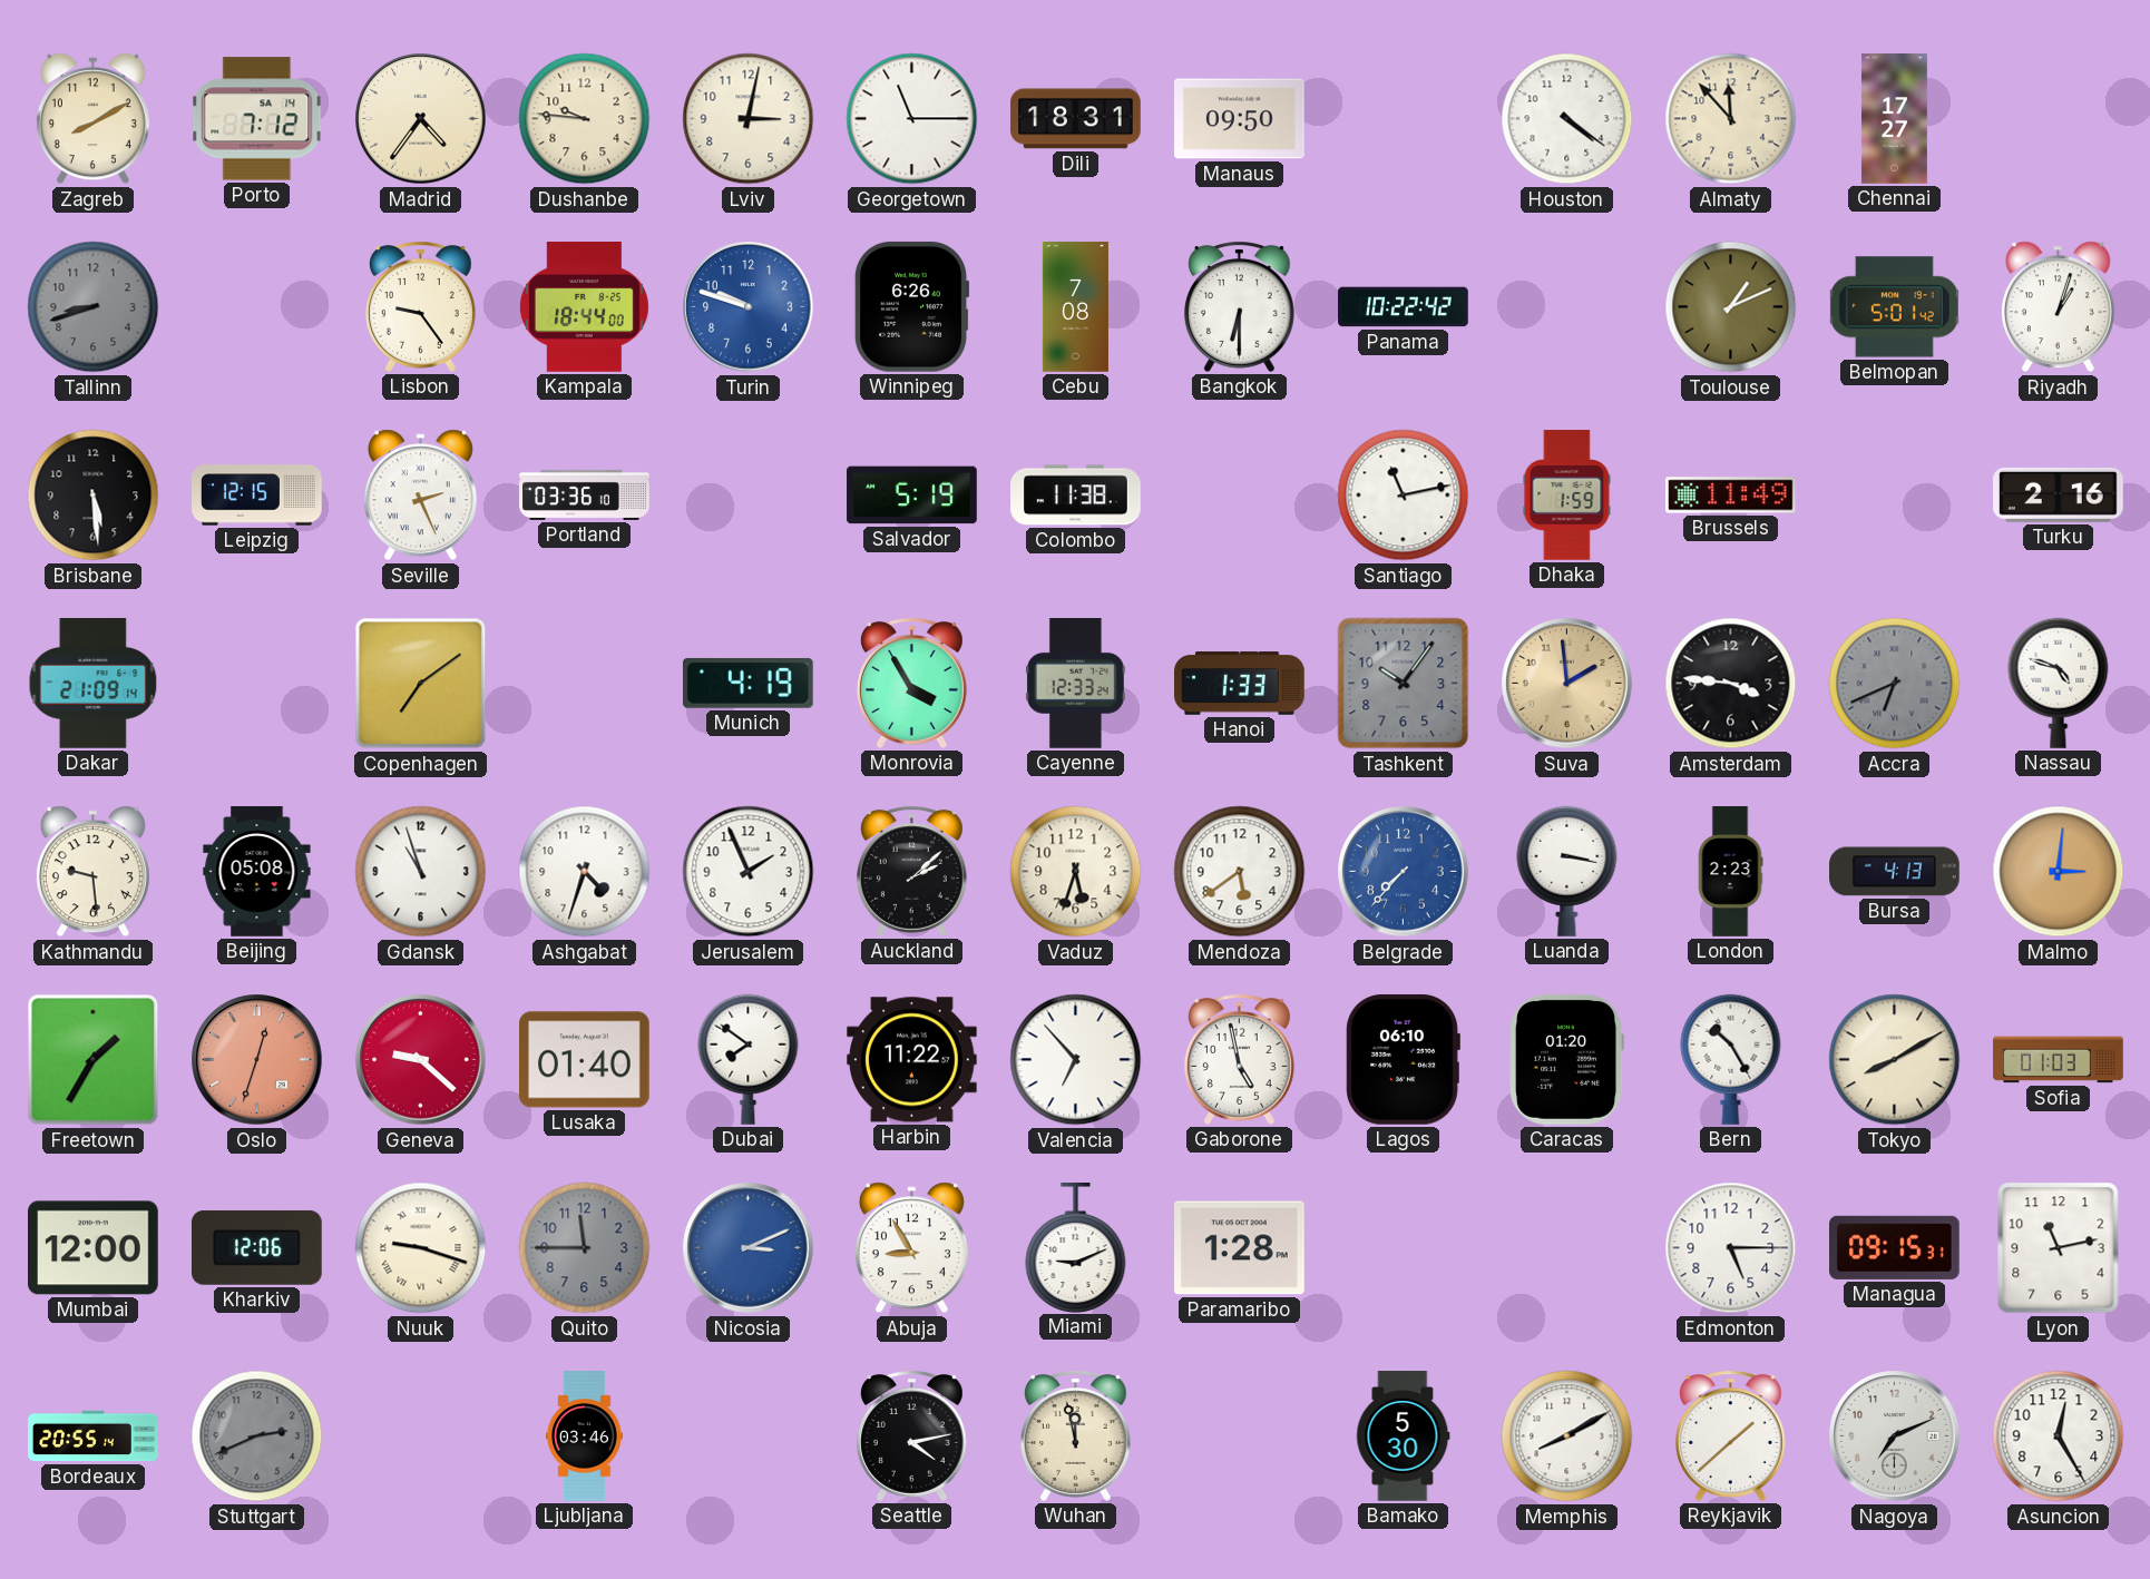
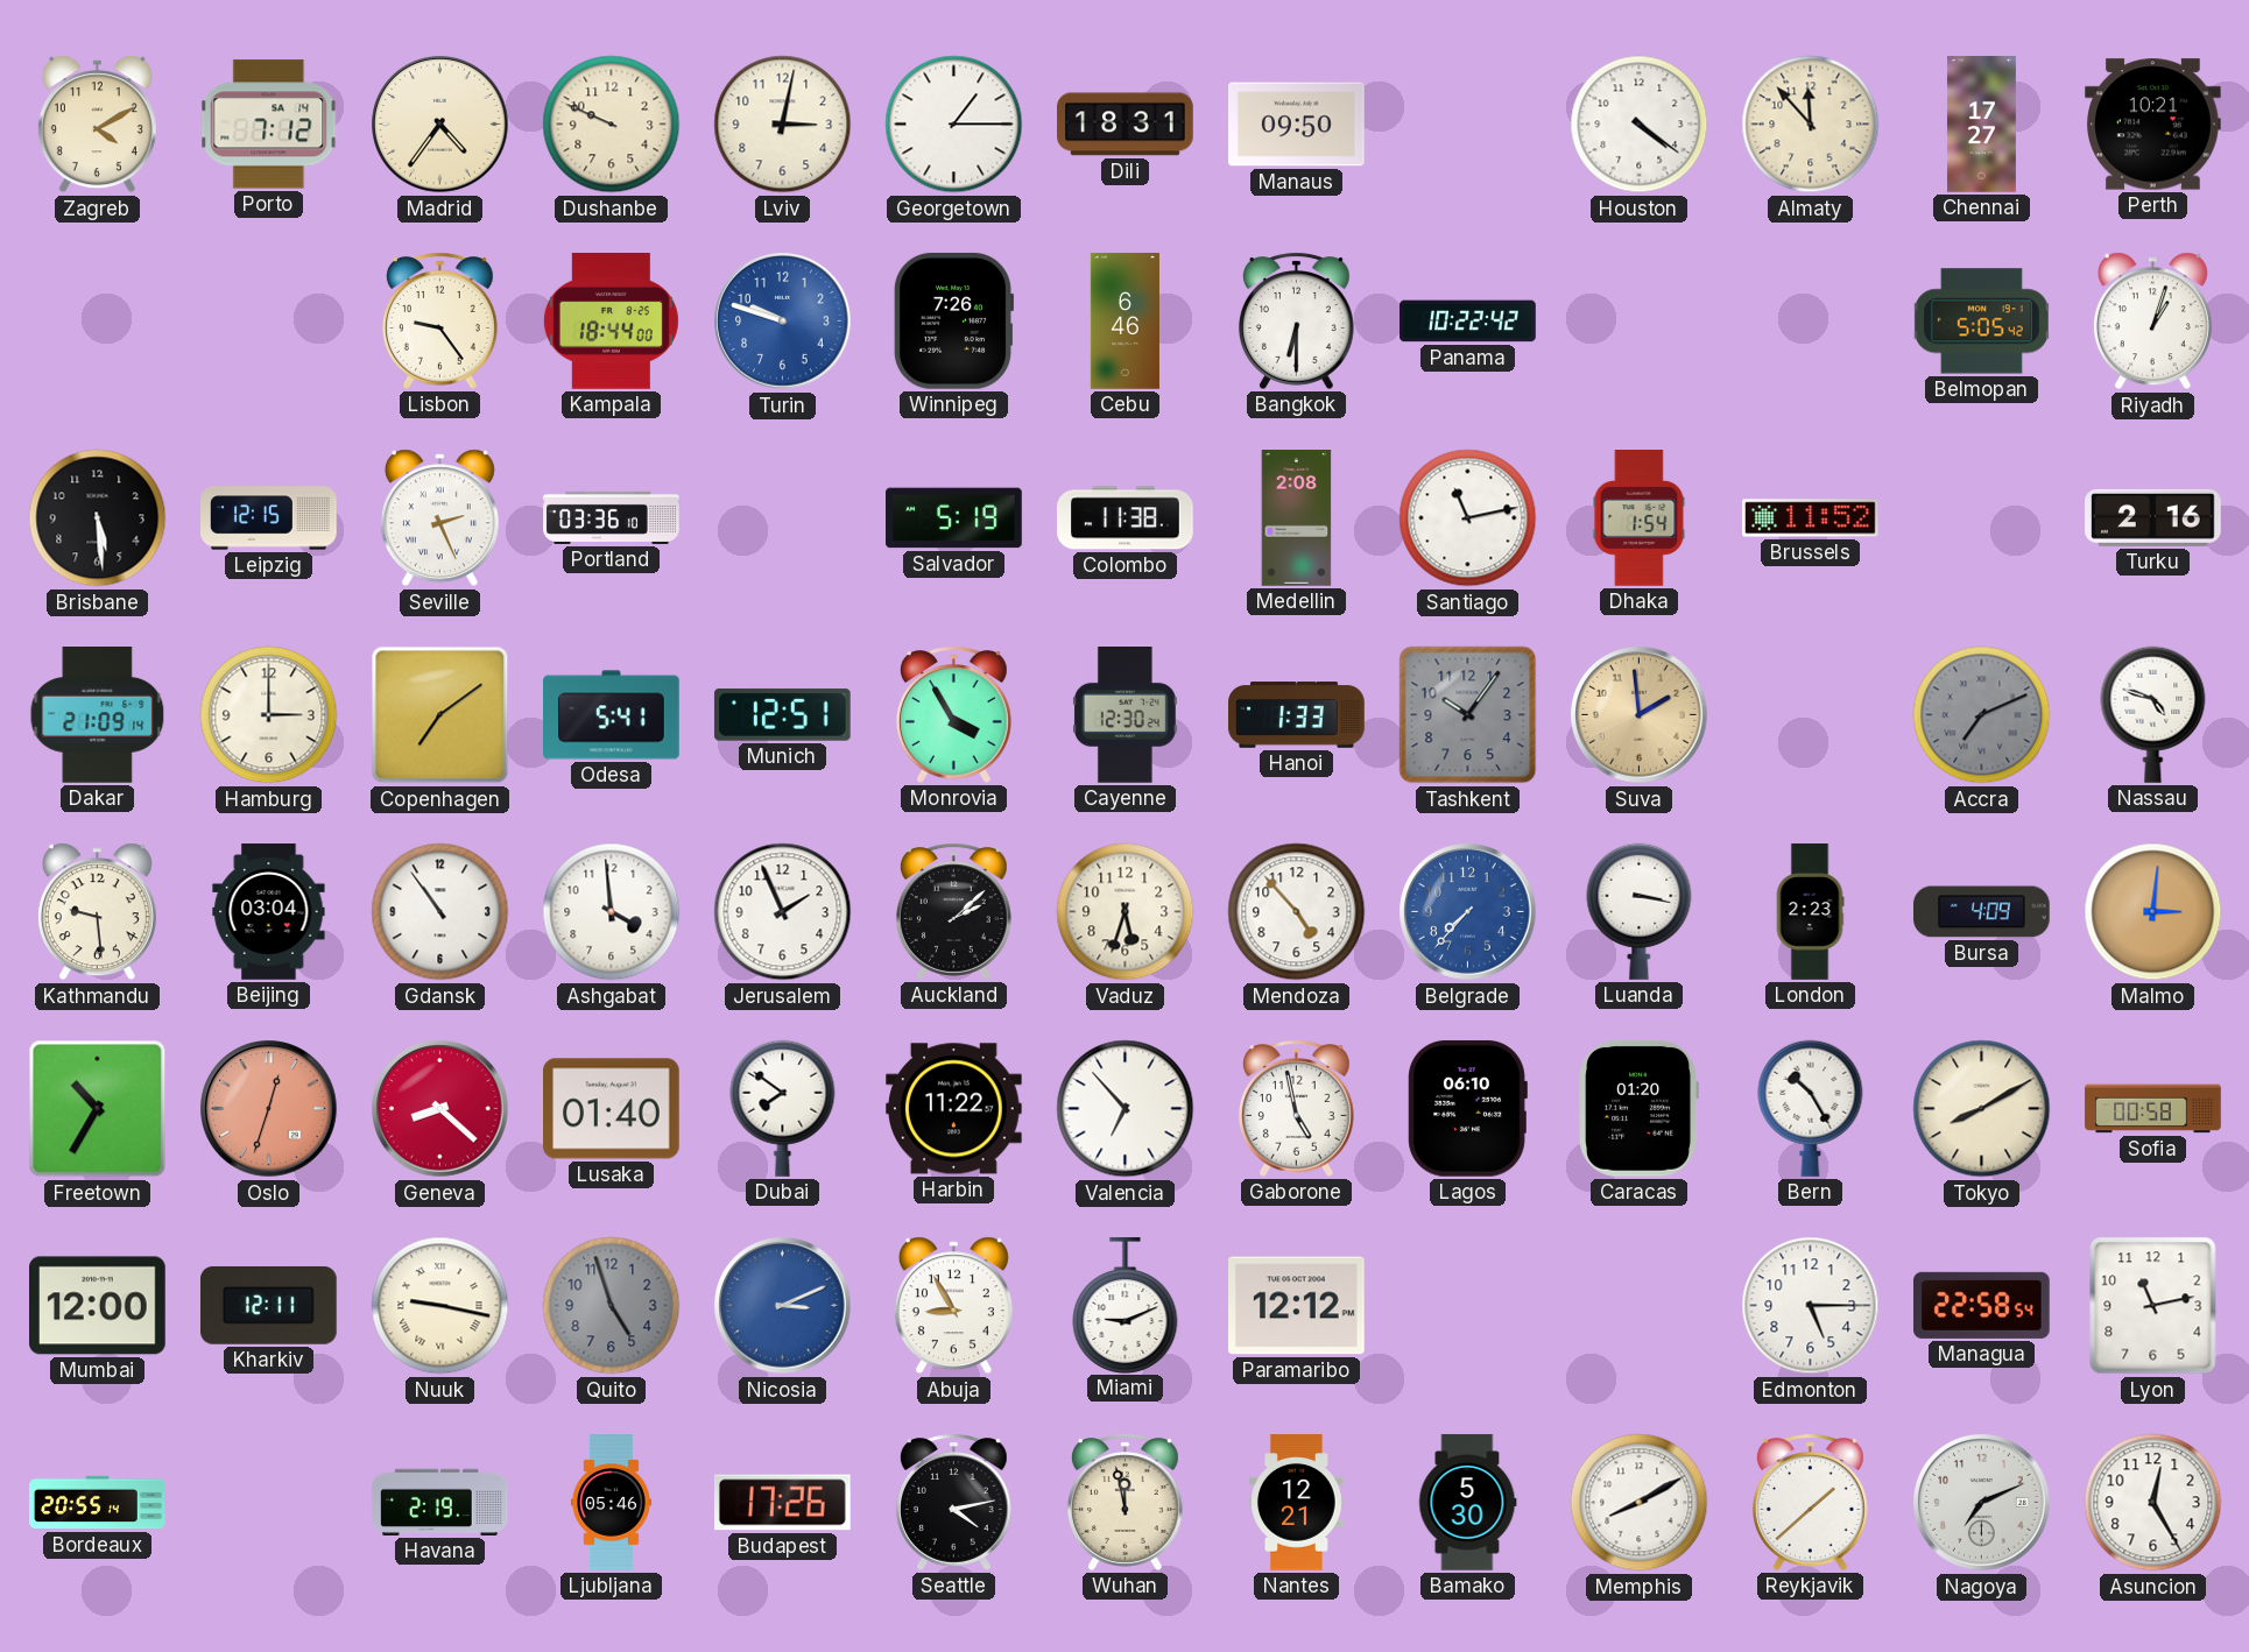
Zagreb: 8:10 -> 4:10 (97, 125)
Dushanbe: 9:46 -> 9:49 (612, 125)
Georgetown: 11:15 -> 1:15 (954, 125)
Perth: none -> 10:21 (2153, 125)
Tallinn: 8:42 -> none (94, 307)
Winnipeg: 6:26 -> 7:26 (953, 320)
Cebu: 7:08 -> 6:46 (1124, 322)
Toulouse: 1:11 -> none (1731, 307)
Belmopan: 5:01 -> 5:05 (1981, 322)
Medellin: none -> 2:08 (1297, 518)
Dhaka: 1:59 -> 1:54 (1640, 518)
Brussels: 11:49 -> 11:52 (1811, 518)
Hamburg: none -> 3:00 (269, 715)
Odesa: none -> 5:41 (612, 715)
Munich: 4:19 -> 12:51 (782, 715)
Cayenne: 12:33 -> 12:30 (1124, 715)
Amsterdam: 3:46 -> none (1731, 684)
Accra: 6:41 -> 7:11 (1982, 715)
Beijing: 05:08 -> 03:04 (269, 912)
Gdansk: 10:57 -> 10:54 (440, 912)
Ashgabat: 4:33 -> 3:59 (612, 912)
Mendoza: 5:39 -> 4:53 (1297, 912)
Bursa: 4:13 -> 4:09 (1982, 912)
Freetown: 1:35 -> 10:35 (98, 1109)
Geneva: 9:22 -> 8:22 (440, 1109)
Sofia: 01:03 -> 00:58 (2153, 1109)
Kharkiv: 12:06 -> 12:11 (269, 1306)
Nuuk: 9:18 -> 9:17 (440, 1306)
Quito: 11:45 -> 4:57 (612, 1306)
Paramaribo: 1:28 -> 12:12 (1297, 1306)
Managua: 09:15 -> 22:58 (1982, 1305)
Stuttgart: 2:41 -> none (257, 1436)
Havana: none -> 2:19 (440, 1502)
Ljubljana: 03:46 -> 05:46 (612, 1503)
Budapest: none -> 17:26 (783, 1503)
Nantes: none -> 12:21 (1297, 1503)
